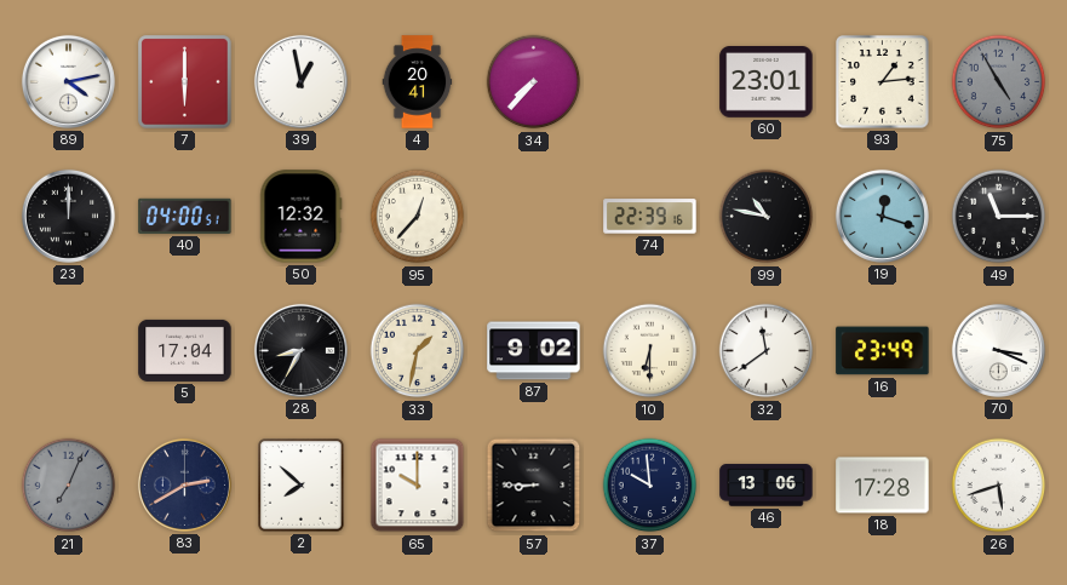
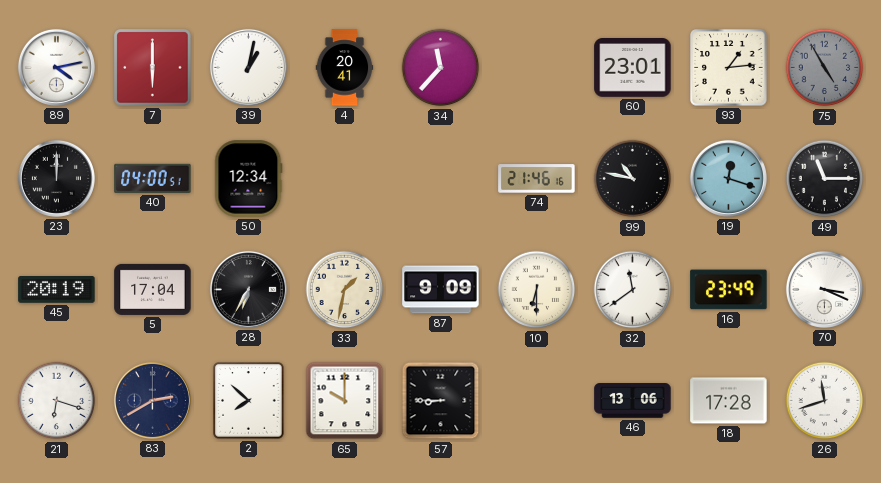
39: 12:58 -> 1:02 (248, 67)
34: 7:37 -> 11:37 (441, 68)
50: 12:32 -> 12:34 (249, 179)
95: 12:37 -> none (418, 217)
74: 22:39 -> 21:46 (537, 179)
45: none -> 20:19 (57, 290)
28: 8:35 -> 6:35 (248, 289)
87: 9:02 -> 9:09 (441, 290)
21: 7:04 -> 6:18 (57, 401)
21 dial: grey -> white (57, 401)
37: 9:59 -> none (650, 486)
26: 5:42 -> 11:42 (825, 401)
